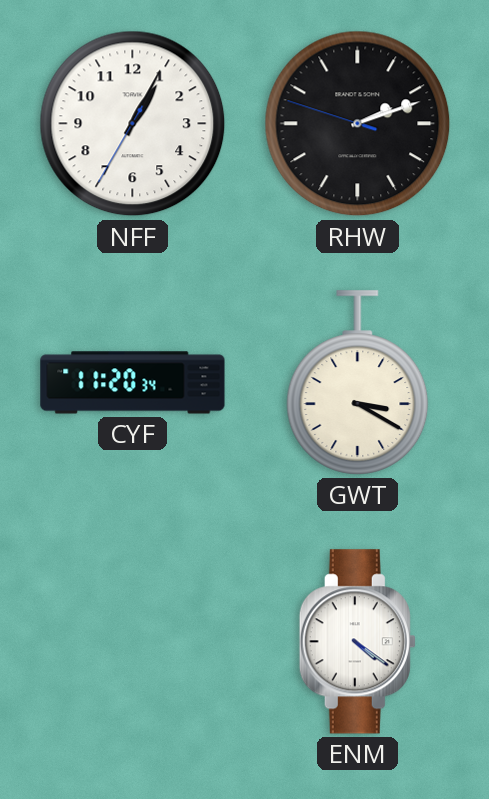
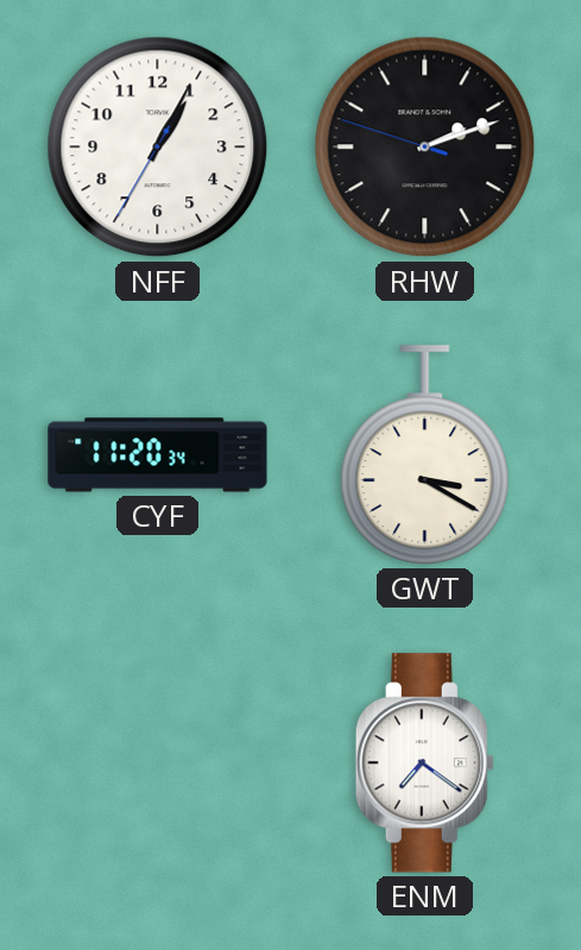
ENM: 4:21 -> 7:21 (424, 763)
